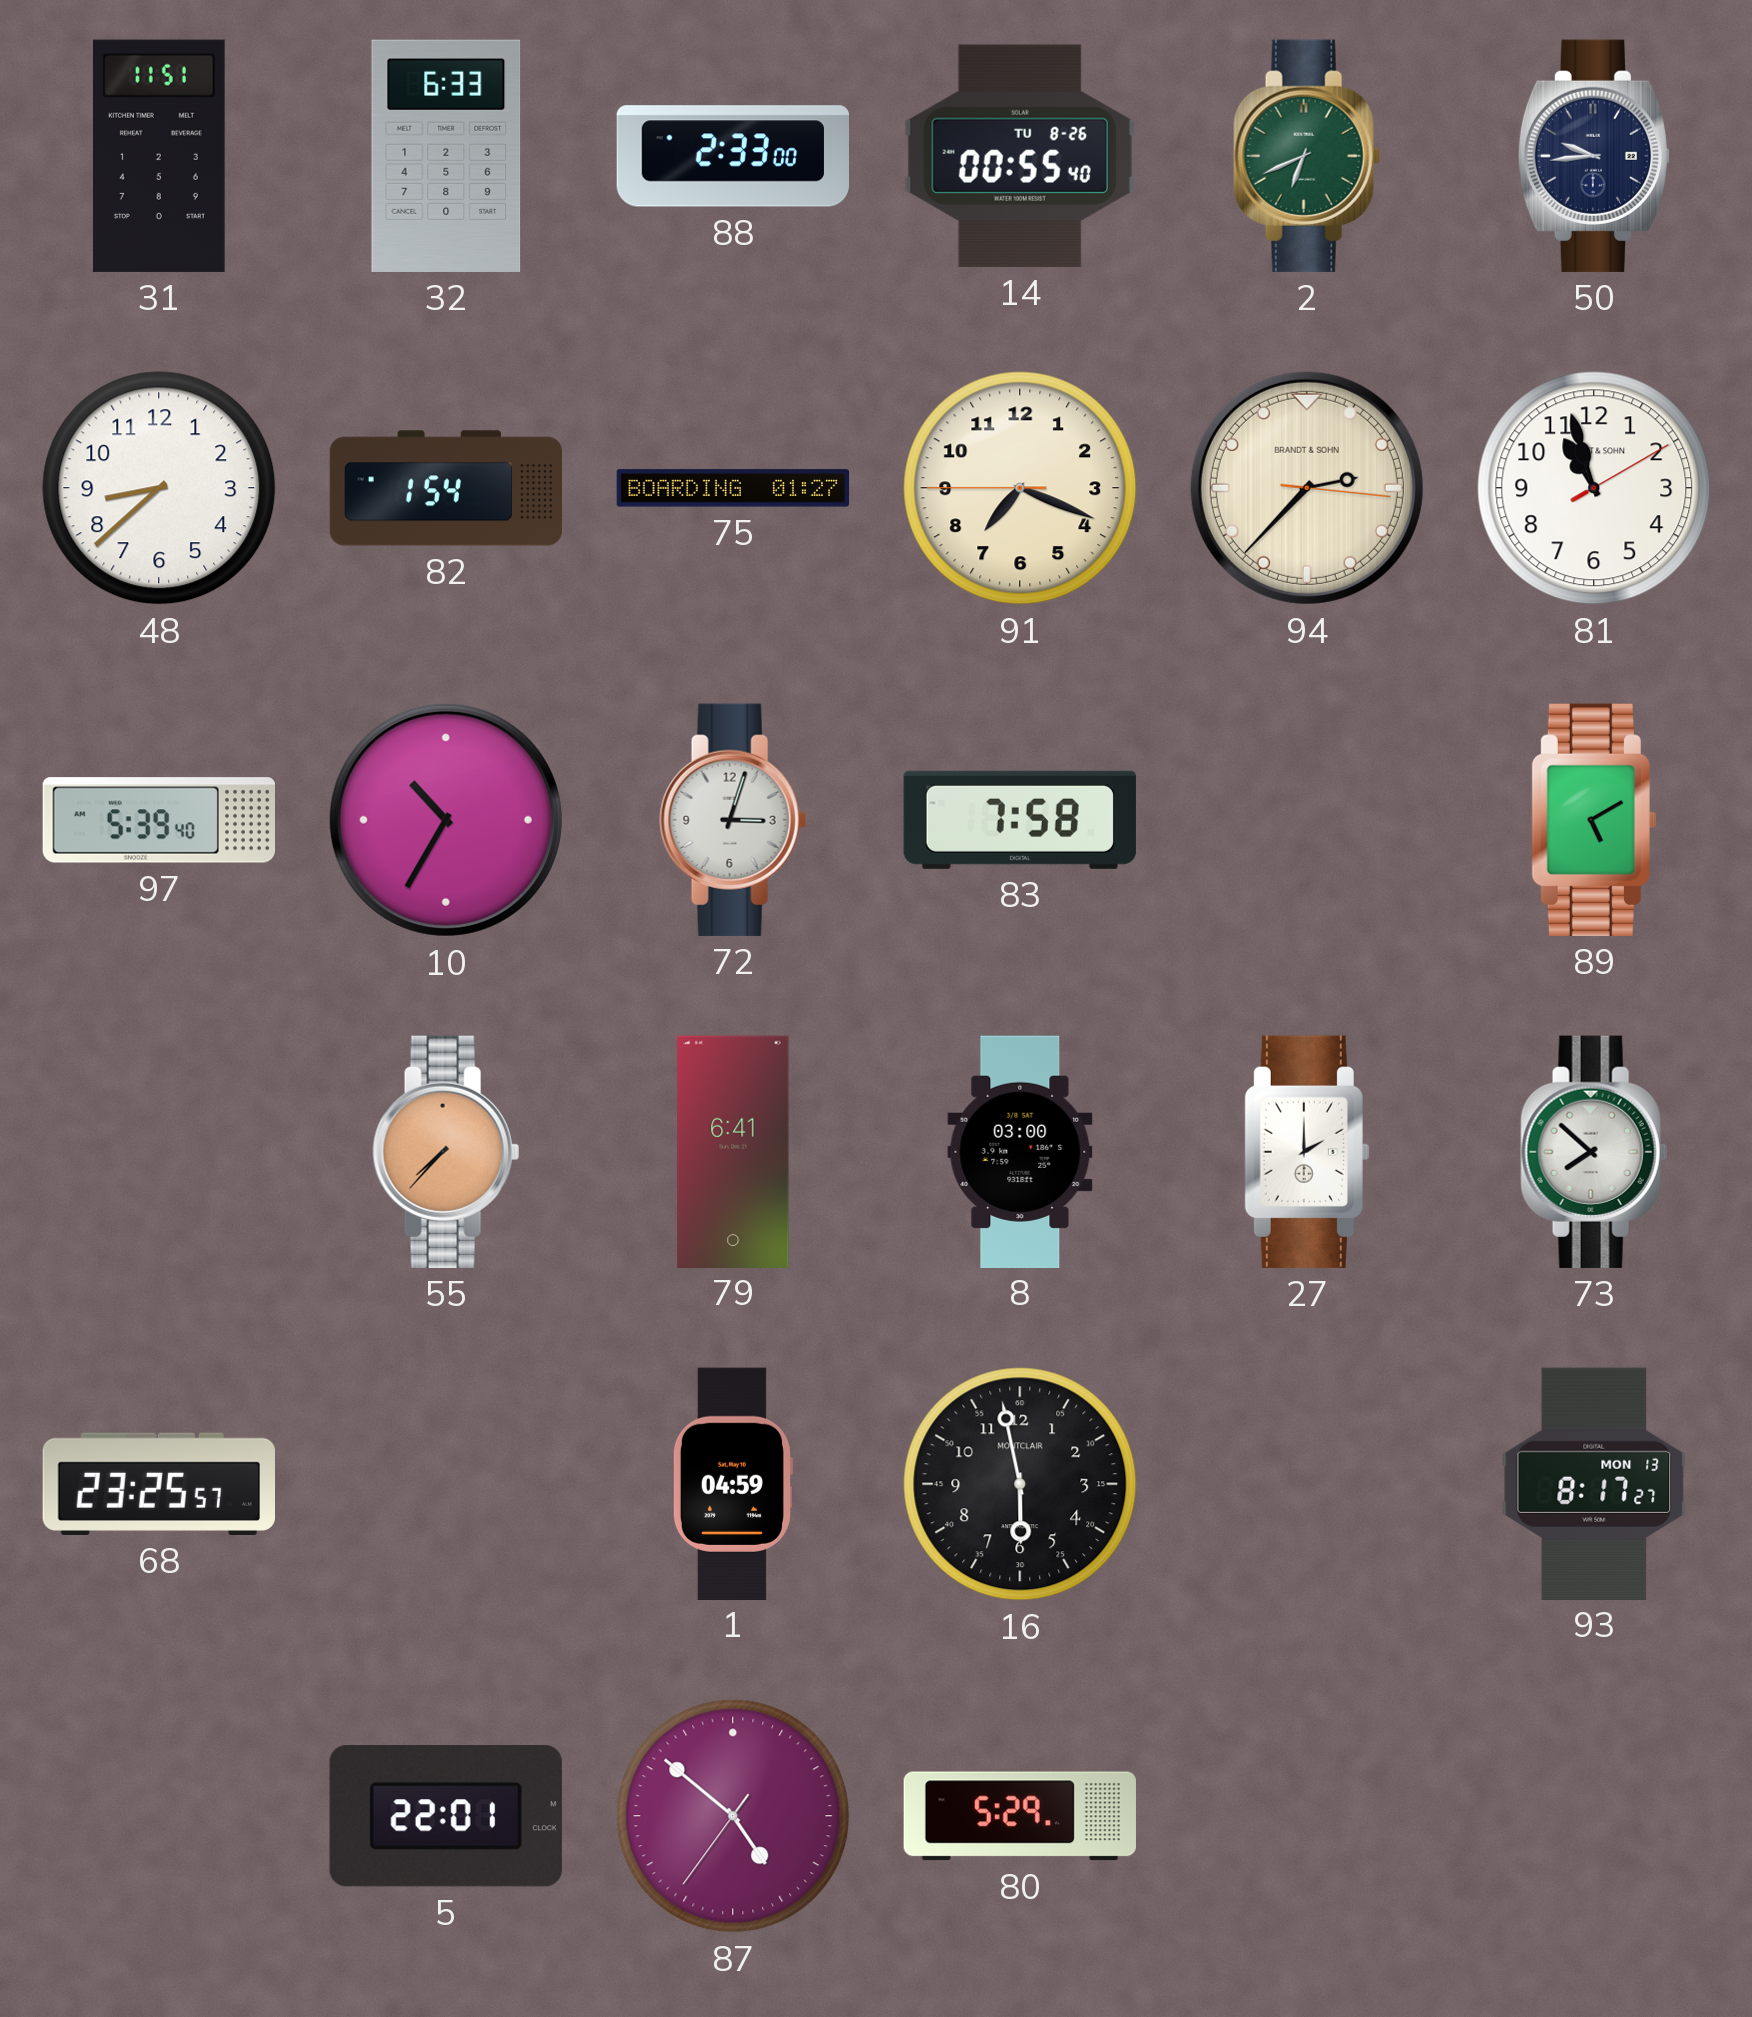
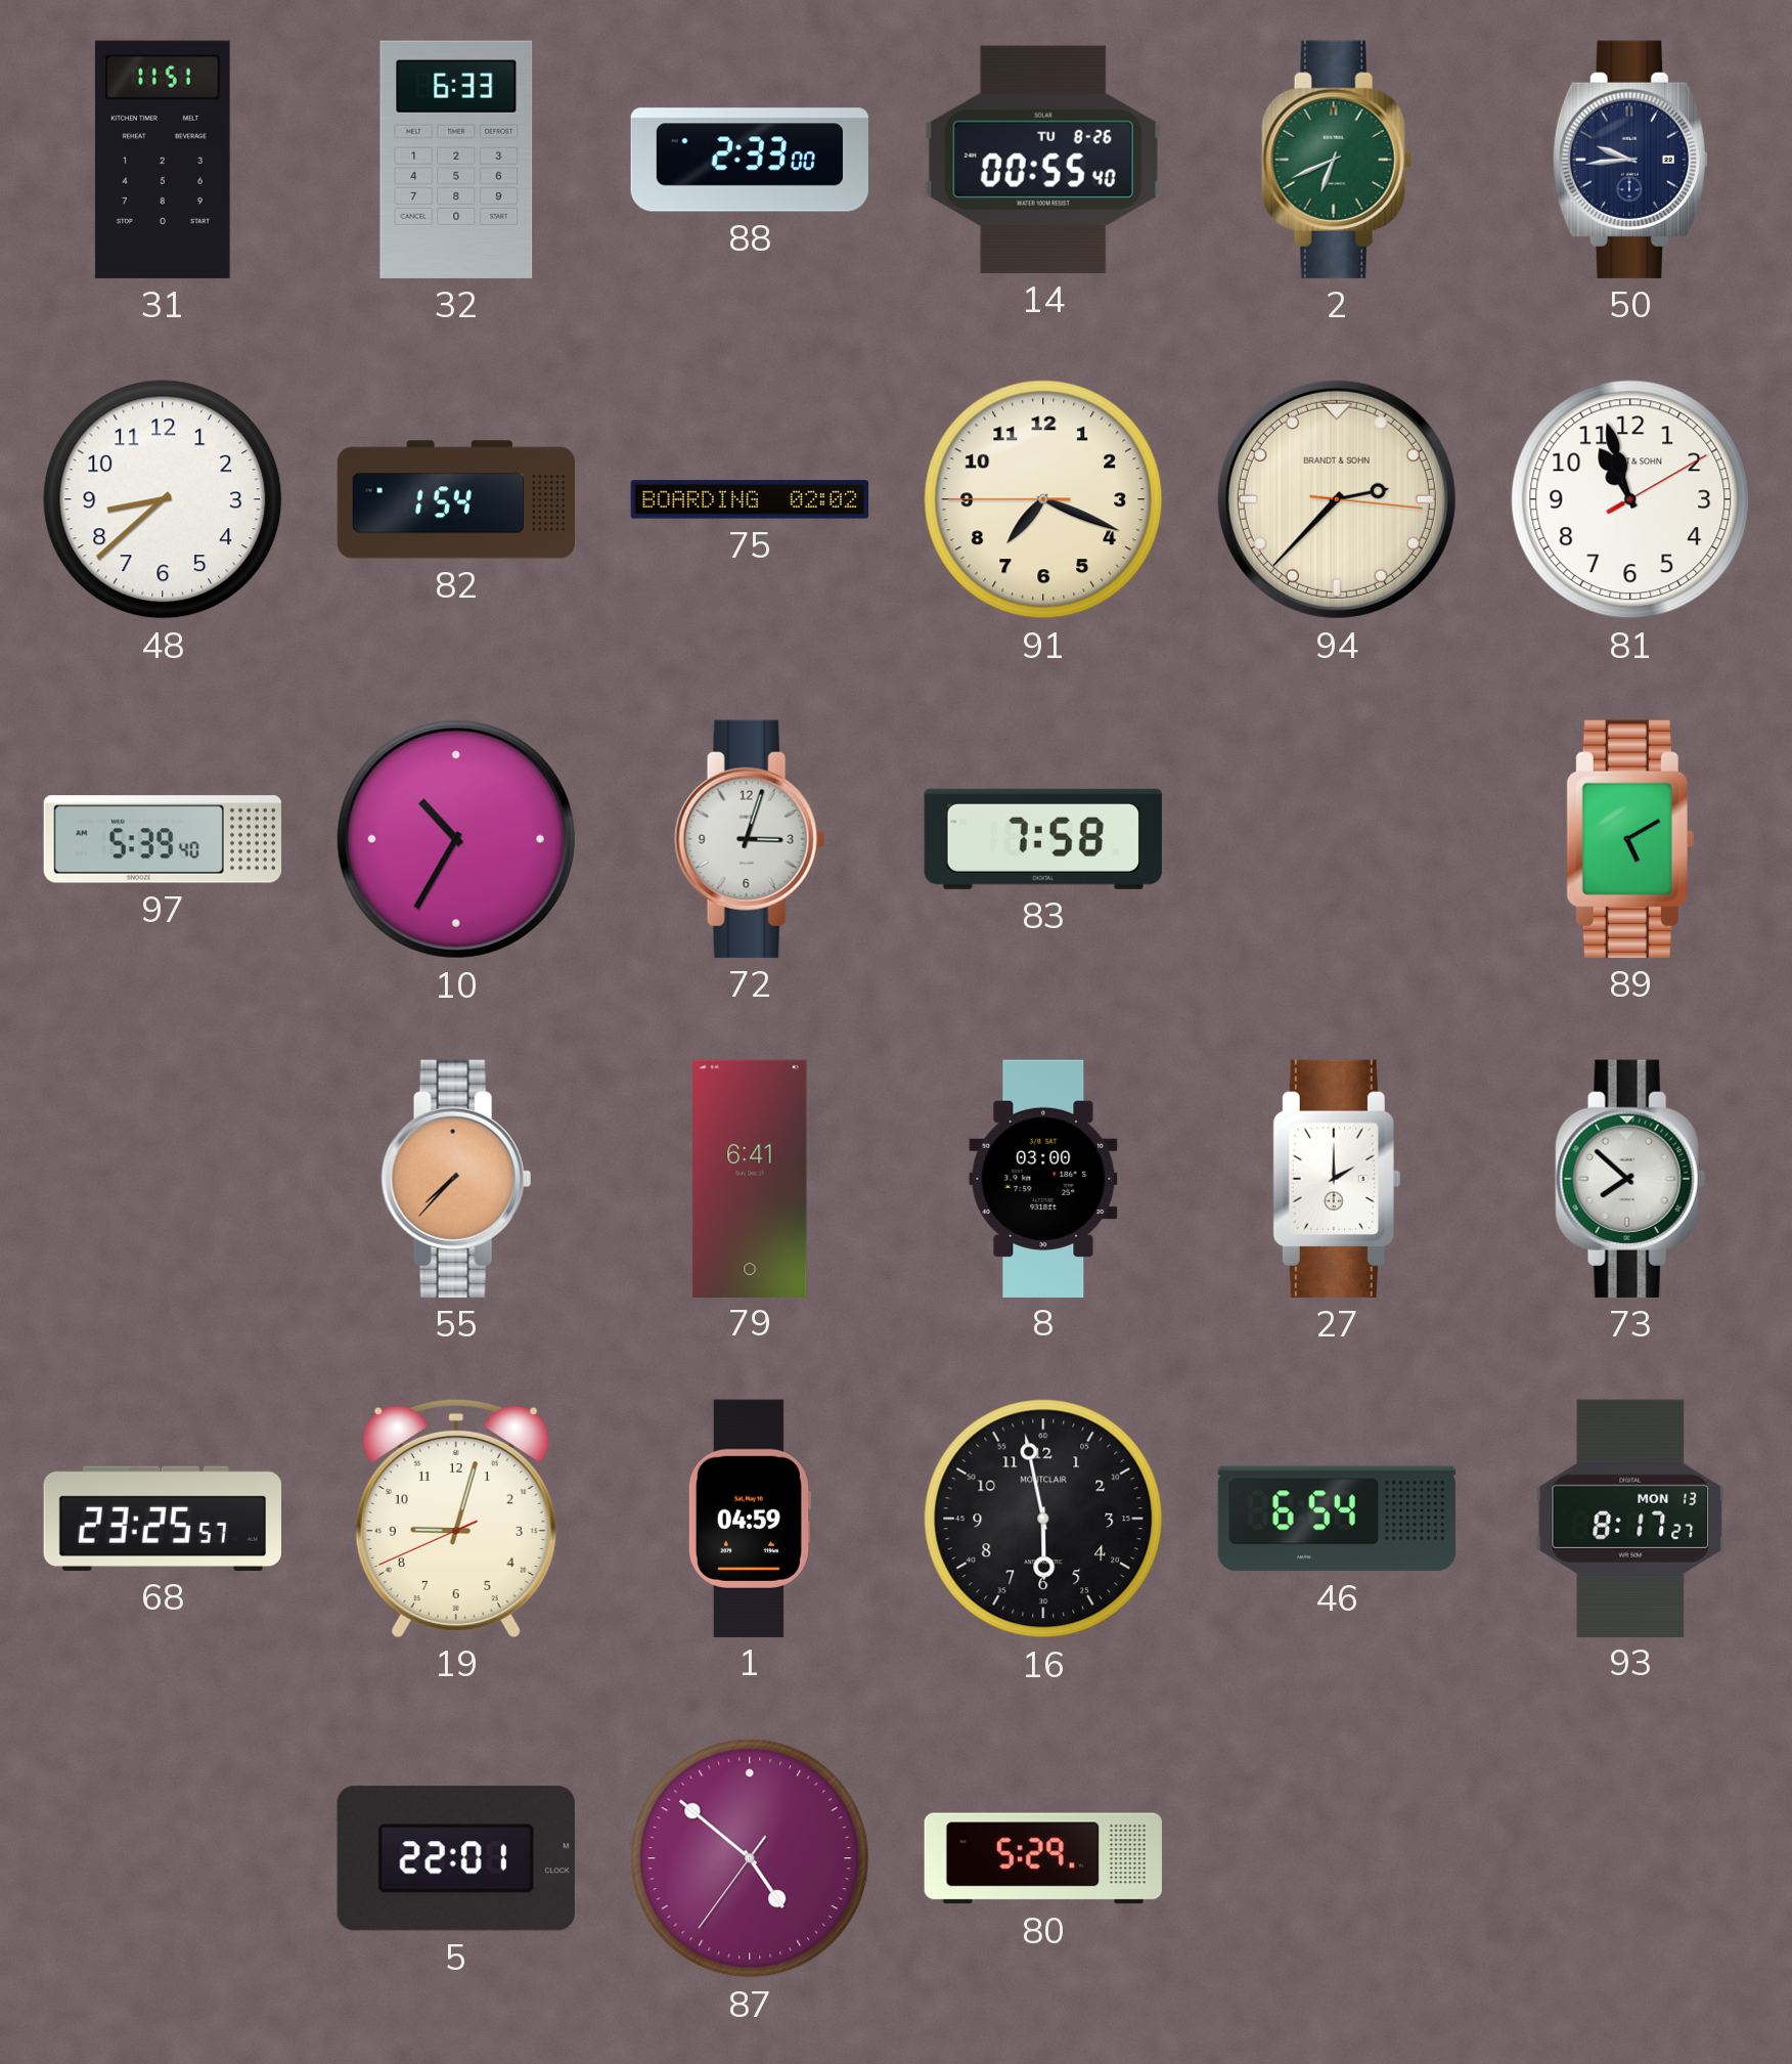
75: 01:27 -> 02:02 (750, 499)
19: none -> 9:02 (456, 1518)
46: none -> 6:54 (1337, 1519)
